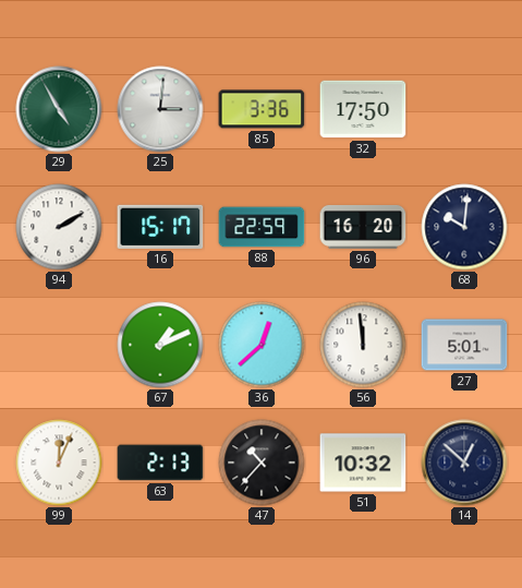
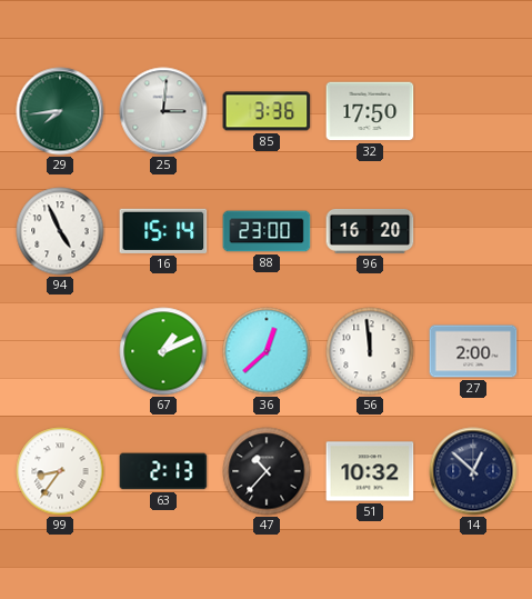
29: 4:55 -> 7:44 (60, 111)
94: 2:10 -> 4:56 (60, 231)
16: 15:17 -> 15:14 (163, 231)
88: 22:59 -> 23:00 (267, 231)
68: 10:01 -> none (464, 227)
27: 5:01 -> 2:00 (473, 351)
99: 12:04 -> 8:36 (60, 471)
